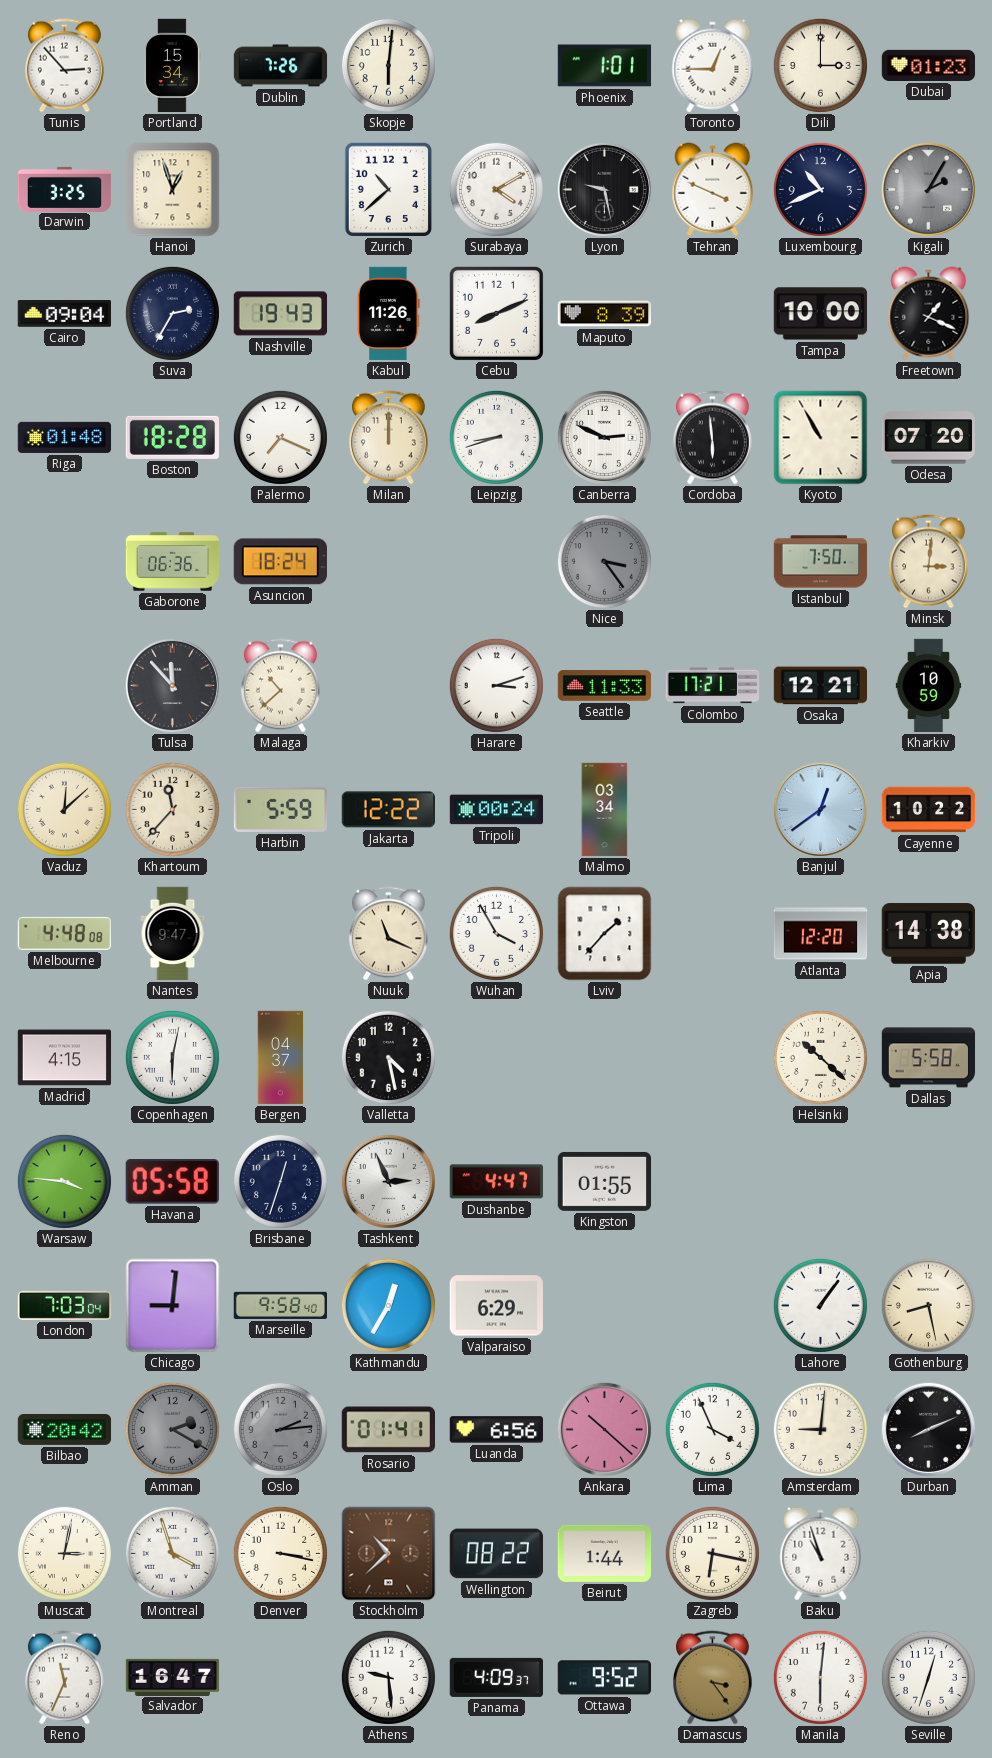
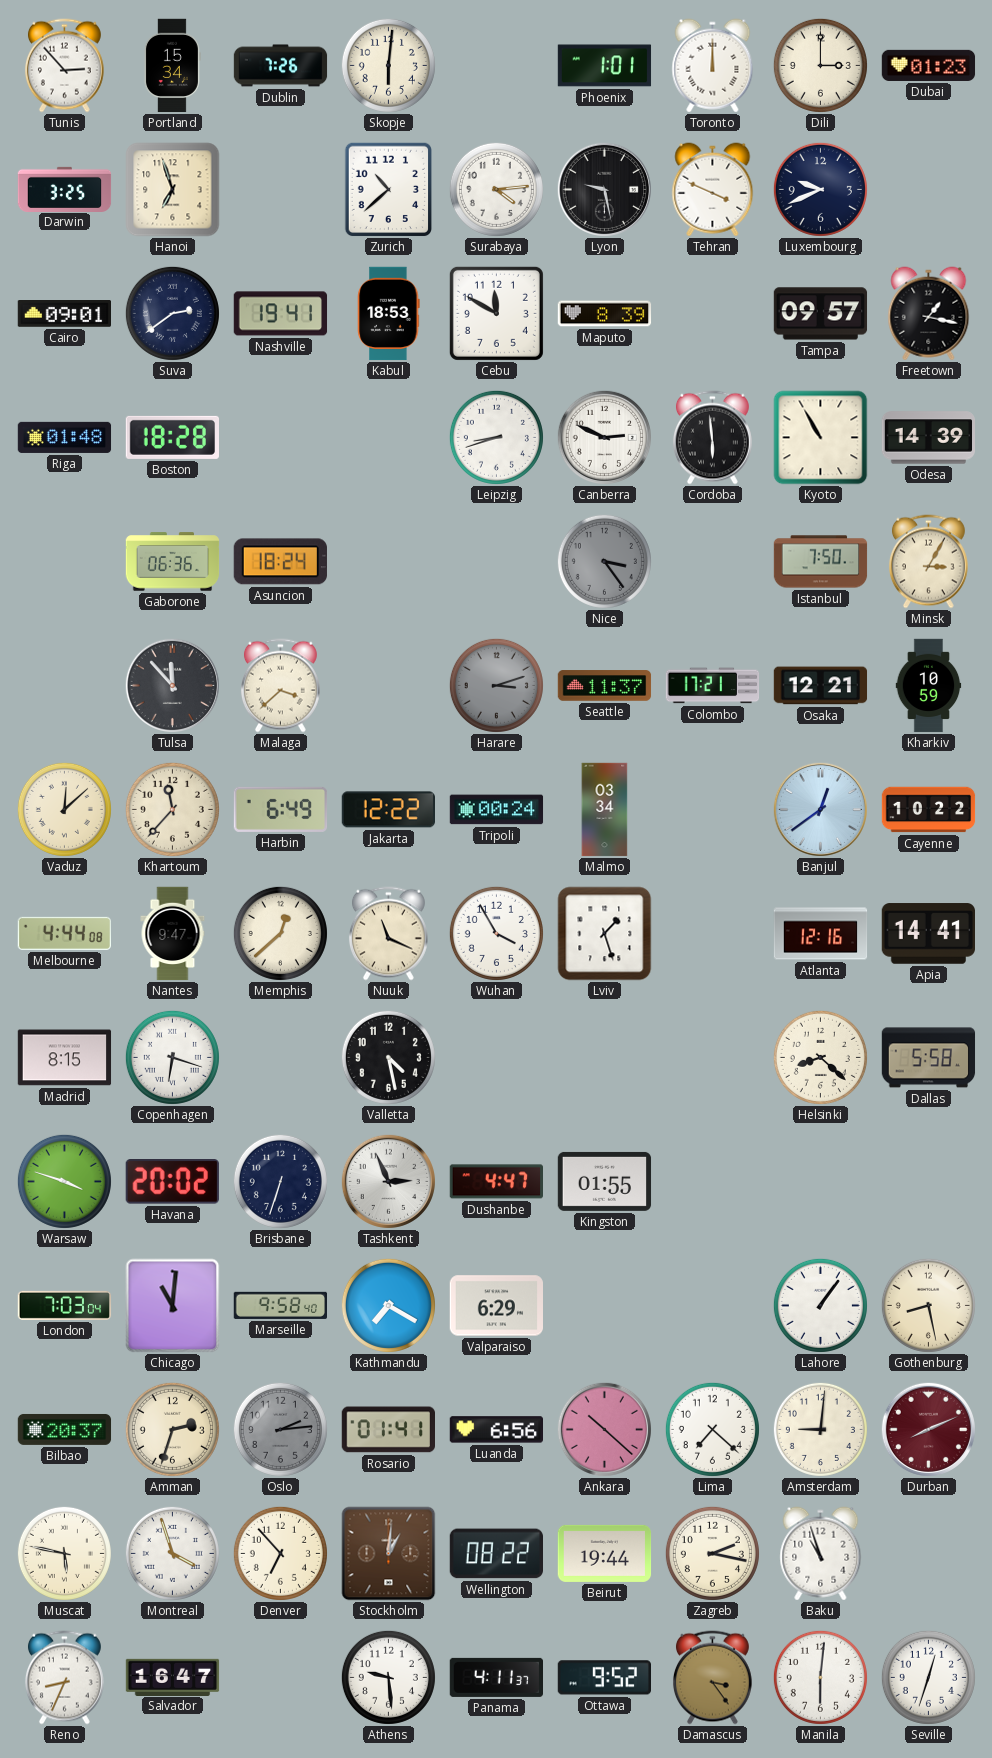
Toronto: 12:45 -> 12:00 (713, 66)
Hanoi: 12:57 -> 6:57 (173, 190)
Surabaya: 4:10 -> 4:14 (496, 189)
Luxembourg: 10:41 -> 9:41 (820, 189)
Kigali: 2:05 -> none (928, 189)
Cairo: 09:04 -> 09:01 (64, 314)
Suva: 2:35 -> 2:39 (172, 313)
Nashville: 19:43 -> 19:41 (281, 314)
Kabul: 11:26 -> 18:53 (389, 314)
Cebu: 8:11 -> 11:50 (496, 313)
Tampa: 10:00 -> 09:57 (821, 314)
Freetown: 1:19 -> 1:17 (929, 314)
Palermo: 7:19 -> none (280, 437)
Milan: 12:00 -> none (388, 438)
Odesa: 07:20 -> 14:39 (928, 438)
Minsk: 3:01 -> 3:05 (928, 562)
Malaga: 10:38 -> 3:38 (280, 686)
Harare dial: white -> grey (496, 685)
Seattle: 11:33 -> 11:37 (605, 686)
Harbin: 5:59 -> 6:49 (281, 809)
Melbourne: 4:48 -> 4:44 (64, 933)
Memphis: none -> 12:38 (280, 933)
Lviv: 1:37 -> 1:27 (605, 934)
Atlanta: 12:20 -> 12:16 (821, 934)
Apia: 14:38 -> 14:41 (929, 934)
Madrid: 4:15 -> 8:15 (65, 1058)
Copenhagen: 6:02 -> 6:18 (172, 1057)
Bergen: 04:37 -> none (281, 1058)
Helsinki: 10:22 -> 8:22 (820, 1057)
Warsaw: 3:46 -> 3:48 (64, 1181)
Havana: 05:58 -> 20:02 (172, 1182)
Brisbane: 12:33 -> 6:33 (280, 1181)
Chicago: 9:01 -> 11:01 (173, 1306)
Kathmandu: 12:35 -> 7:20 (388, 1305)
Bilbao: 20:42 -> 20:37 (65, 1429)
Amman: 2:20 -> 2:33 (172, 1429)
Amman dial: grey -> cream (172, 1429)
Lima: 3:56 -> 7:22 (712, 1429)
Durban dial: black -> burgundy (928, 1429)
Muscat: 3:02 -> 5:47 (64, 1553)
Denver: 3:17 -> 6:53 (280, 1553)
Stockholm: 10:38 -> 1:01 (389, 1554)
Beirut: 1:44 -> 19:44 (605, 1553)
Zagreb: 6:17 -> 2:17 (712, 1553)
Reno: 11:34 -> 8:34 (64, 1678)
Panama: 4:09 -> 4:11 (497, 1677)
